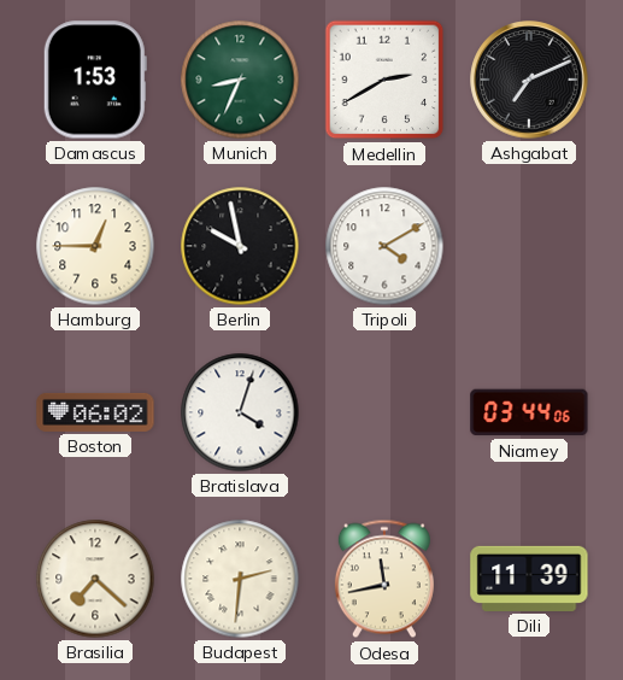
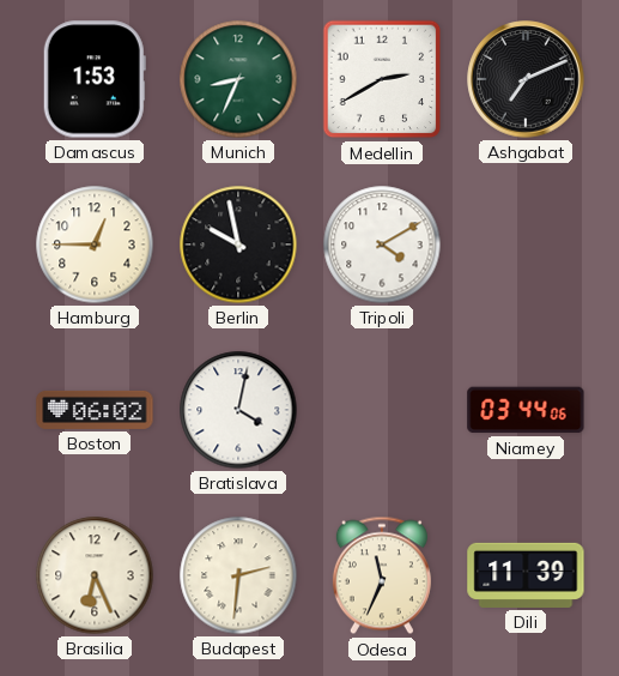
Bratislava: 4:03 -> 4:02 (238, 410)
Brasilia: 7:22 -> 6:26 (95, 575)
Odesa: 11:43 -> 11:34 (382, 575)
